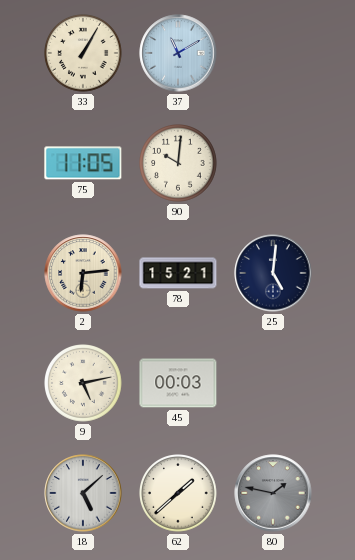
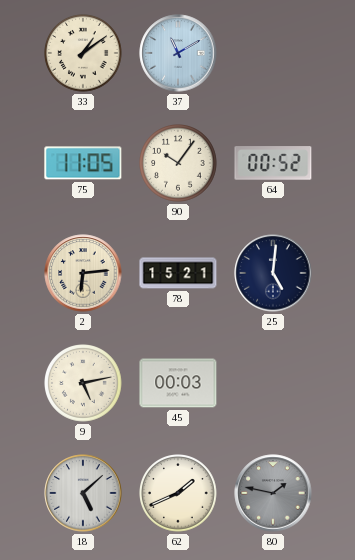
33: 1:05 -> 1:09 (84, 54)
90: 10:01 -> 10:06 (179, 164)
64: none -> 00:52 (273, 163)
62: 1:38 -> 1:41 (179, 494)
